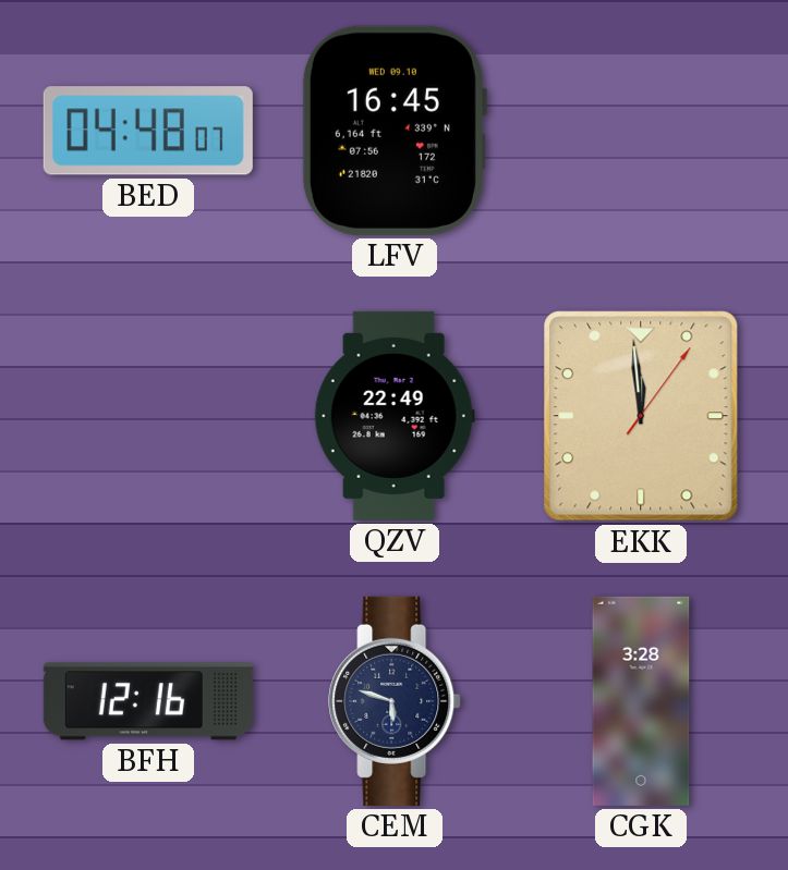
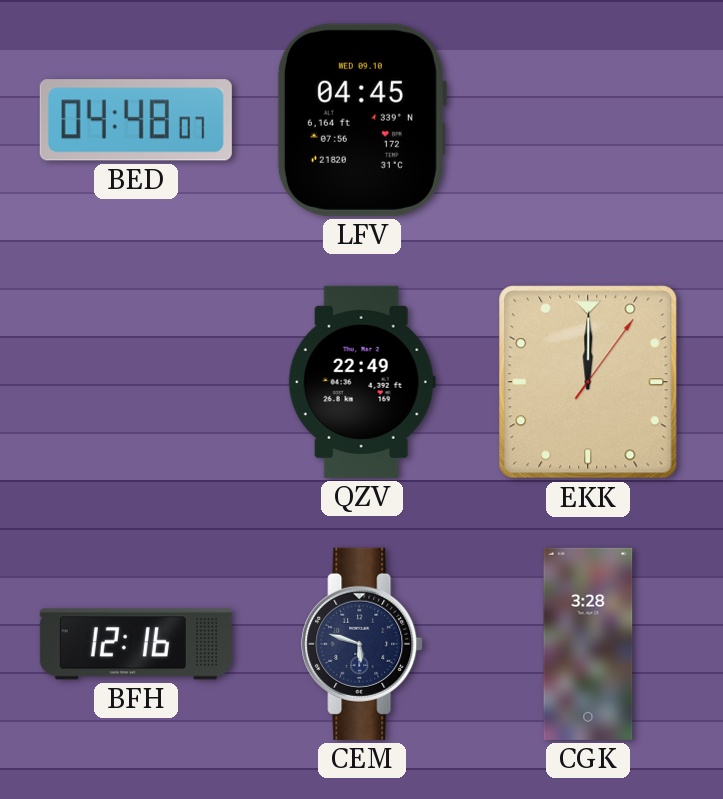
LFV: 16:45 -> 04:45 (361, 120)
EKK: 11:59 -> 12:00 (588, 382)
